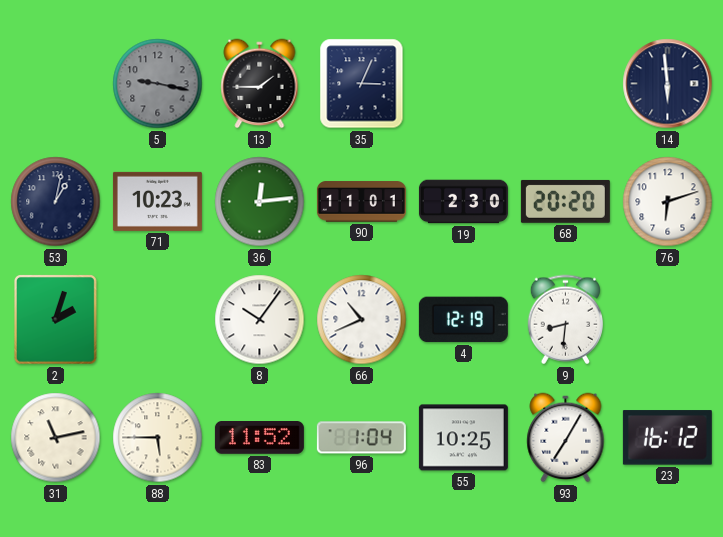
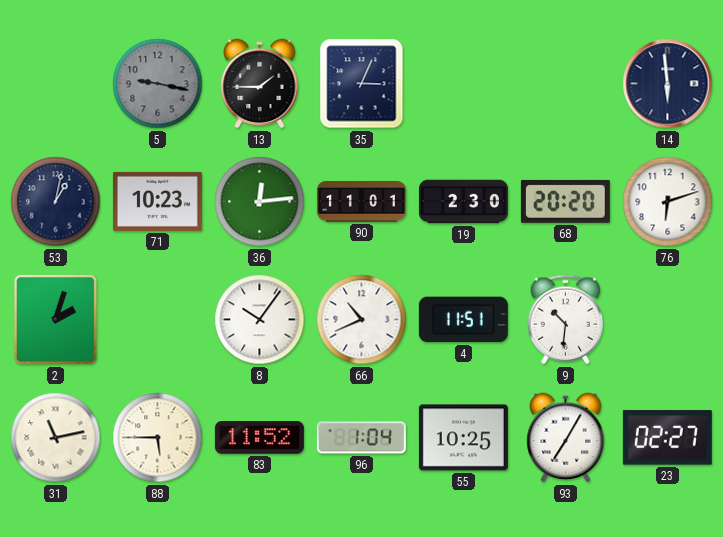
4: 12:19 -> 11:51 (463, 320)
9: 8:31 -> 10:31 (565, 320)
23: 16:12 -> 02:27 (667, 438)
